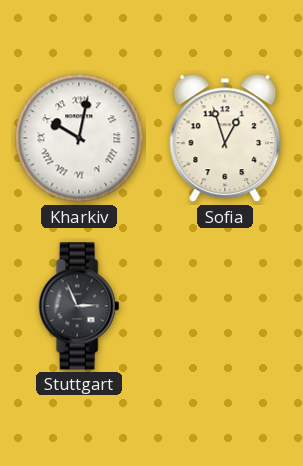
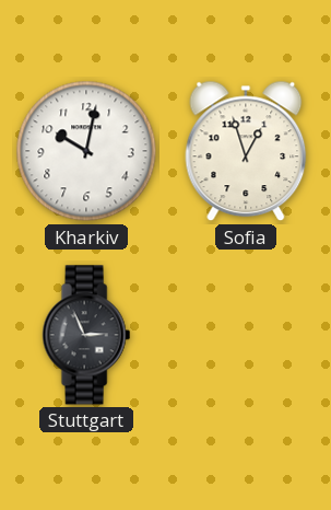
Kharkiv numerals: Roman -> Arabic (86, 151)
